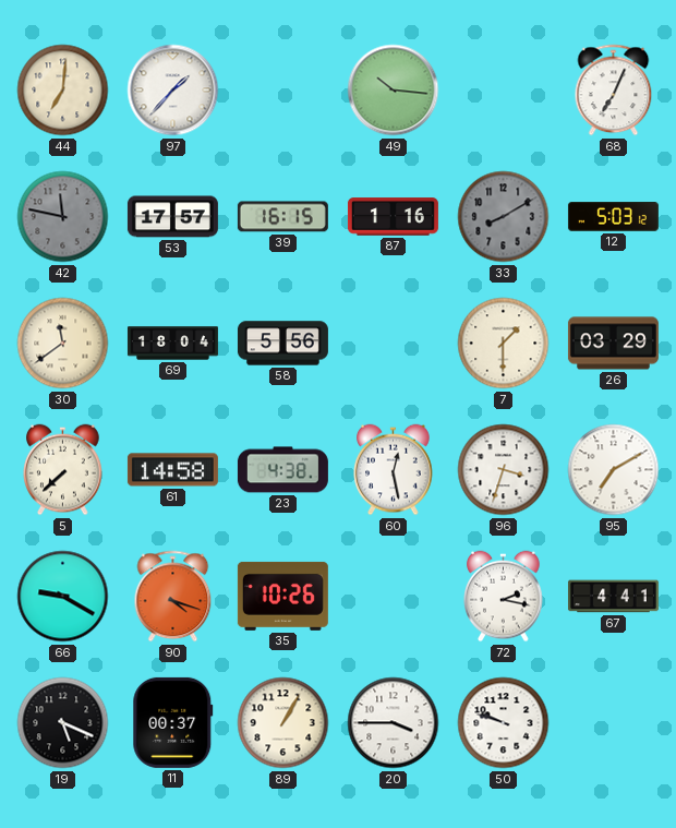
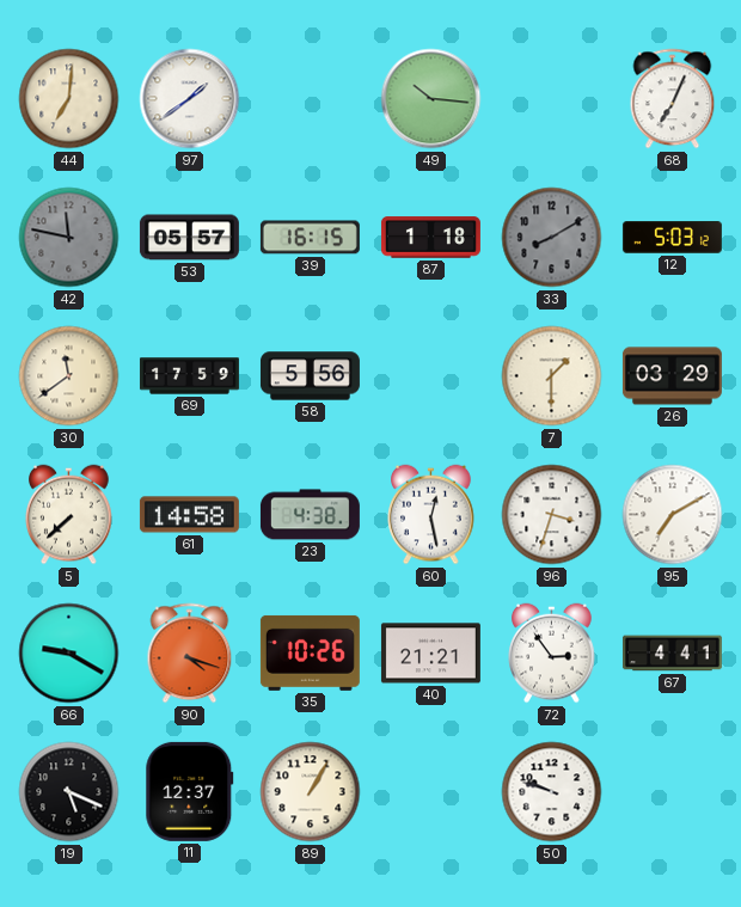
97: 1:37 -> 1:39 (190, 99)
53: 17:57 -> 05:57 (189, 238)
87: 1:16 -> 1:18 (430, 238)
69: 18:04 -> 17:59 (189, 376)
40: none -> 21:21 (430, 654)
72: 2:17 -> 2:54 (552, 654)
11: 00:37 -> 12:37 (190, 791)
20: 3:45 -> none (394, 723)
